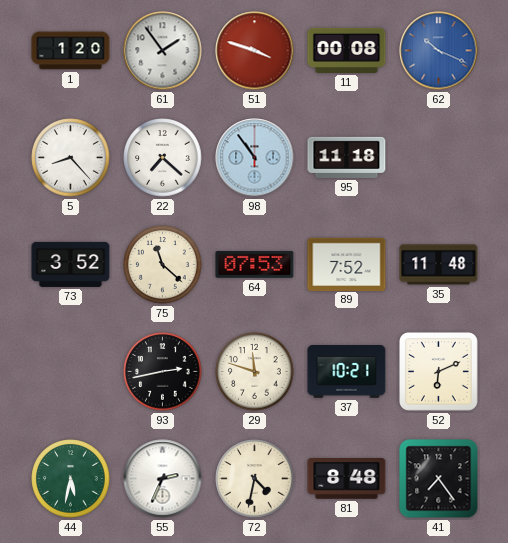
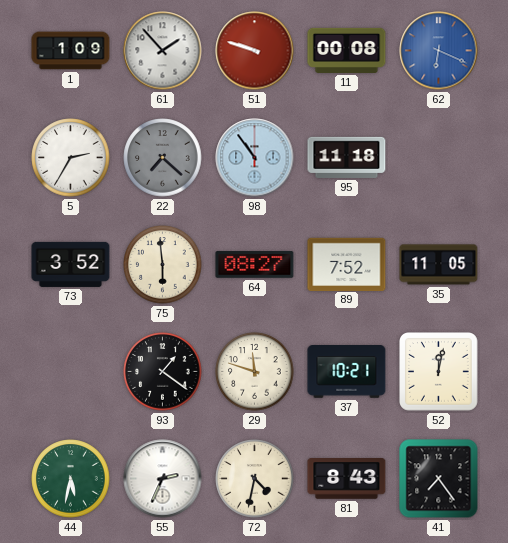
1: 1:20 -> 1:09 (71, 51)
61: 1:54 -> 1:53 (163, 51)
51: 3:48 -> 9:48 (255, 51)
62: 10:19 -> 6:19 (439, 51)
5: 8:23 -> 2:35 (71, 158)
22 dial: white -> grey (163, 158)
75: 11:22 -> 5:59 (163, 265)
64: 07:53 -> 08:27 (255, 265)
35: 11:48 -> 11:05 (439, 265)
93: 2:43 -> 1:21 (163, 372)
52: 6:11 -> 12:02 (439, 372)
81: 8:48 -> 8:43 (347, 479)
